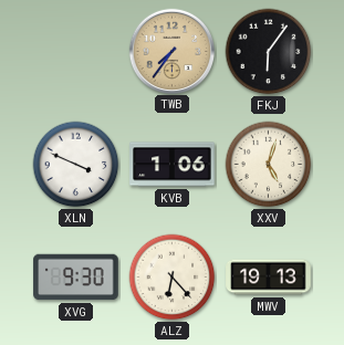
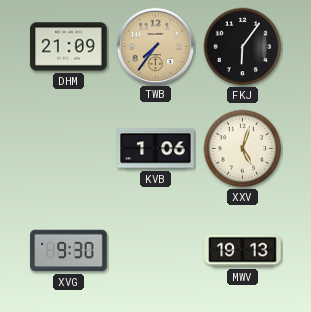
DHM: none -> 21:09 (69, 47)
XLN: 3:49 -> none (76, 165)
ALZ: 6:23 -> none (173, 278)
